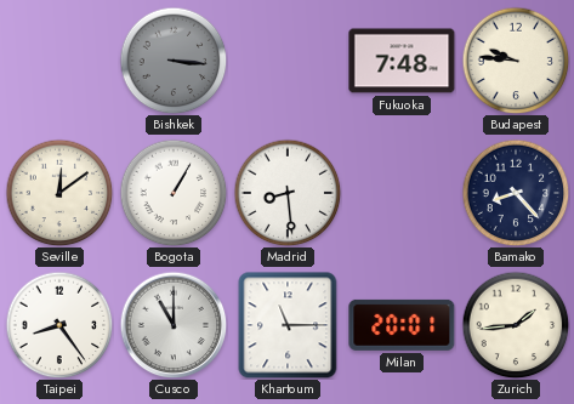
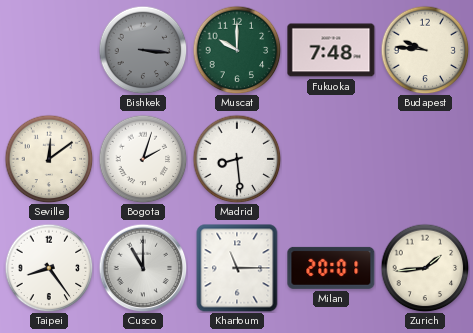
Muscat: none -> 10:00 (237, 50)
Bogota: 1:05 -> 2:03 (143, 159)
Bamako: 8:23 -> none (516, 193)
